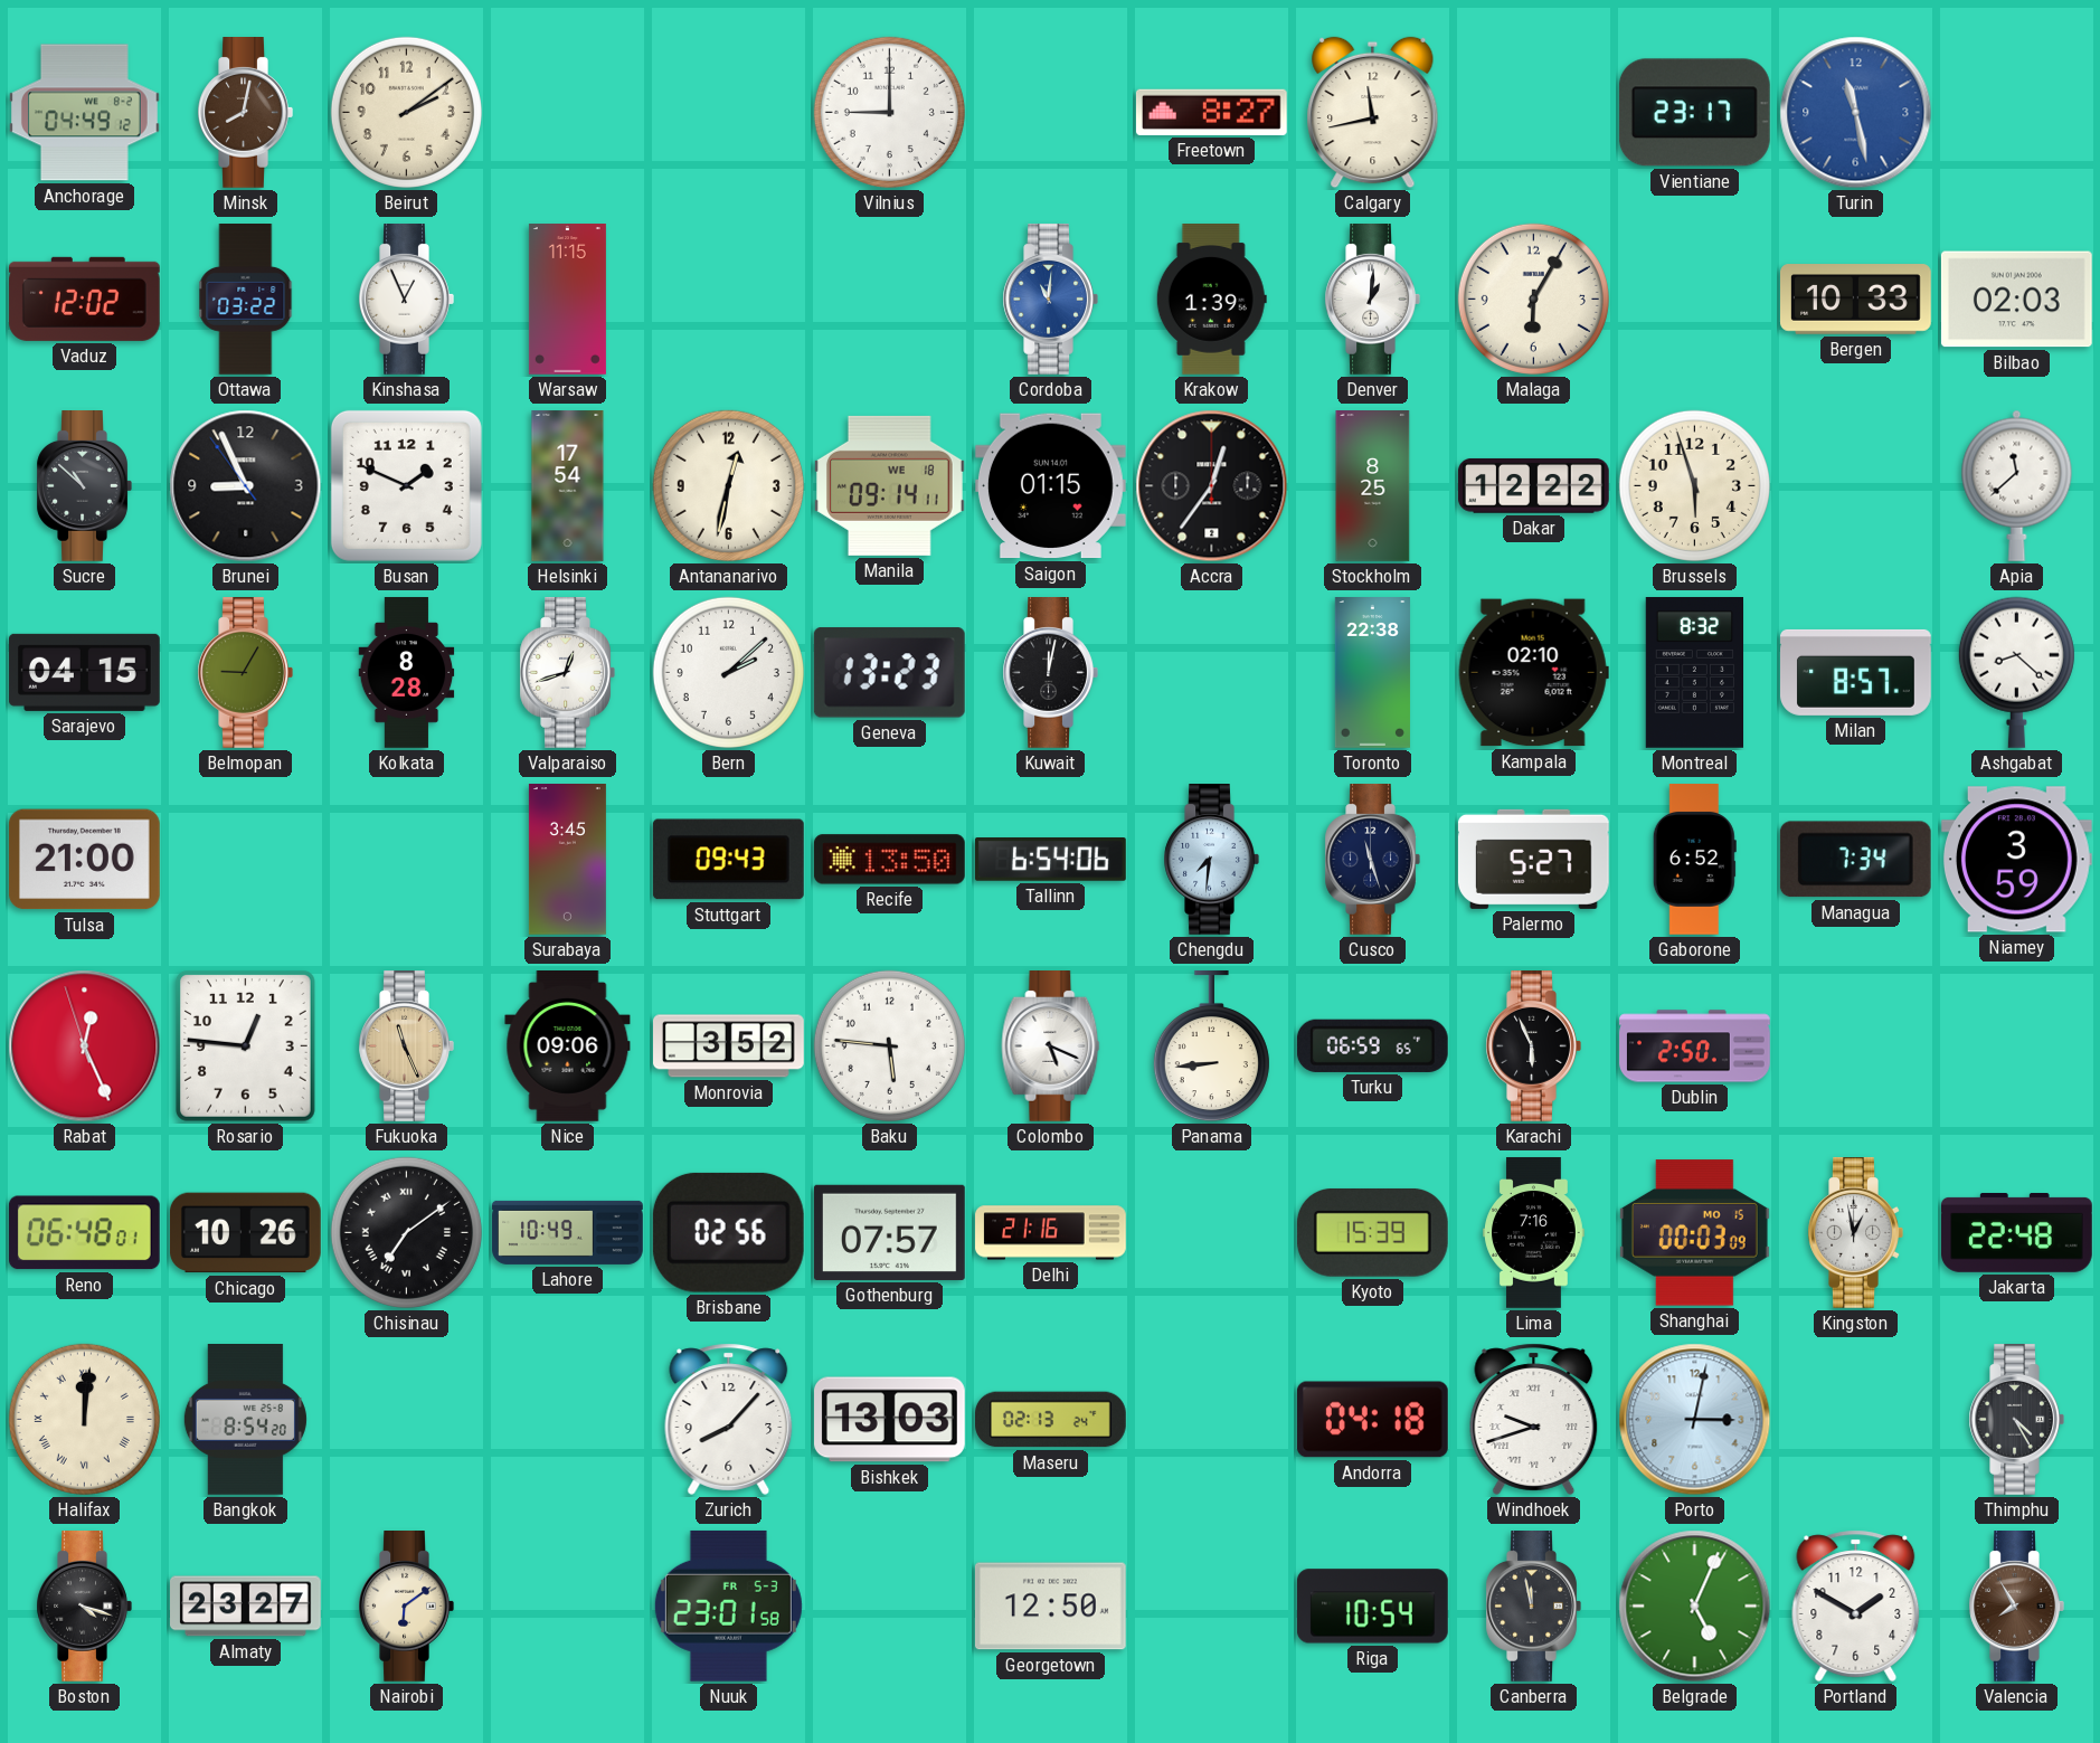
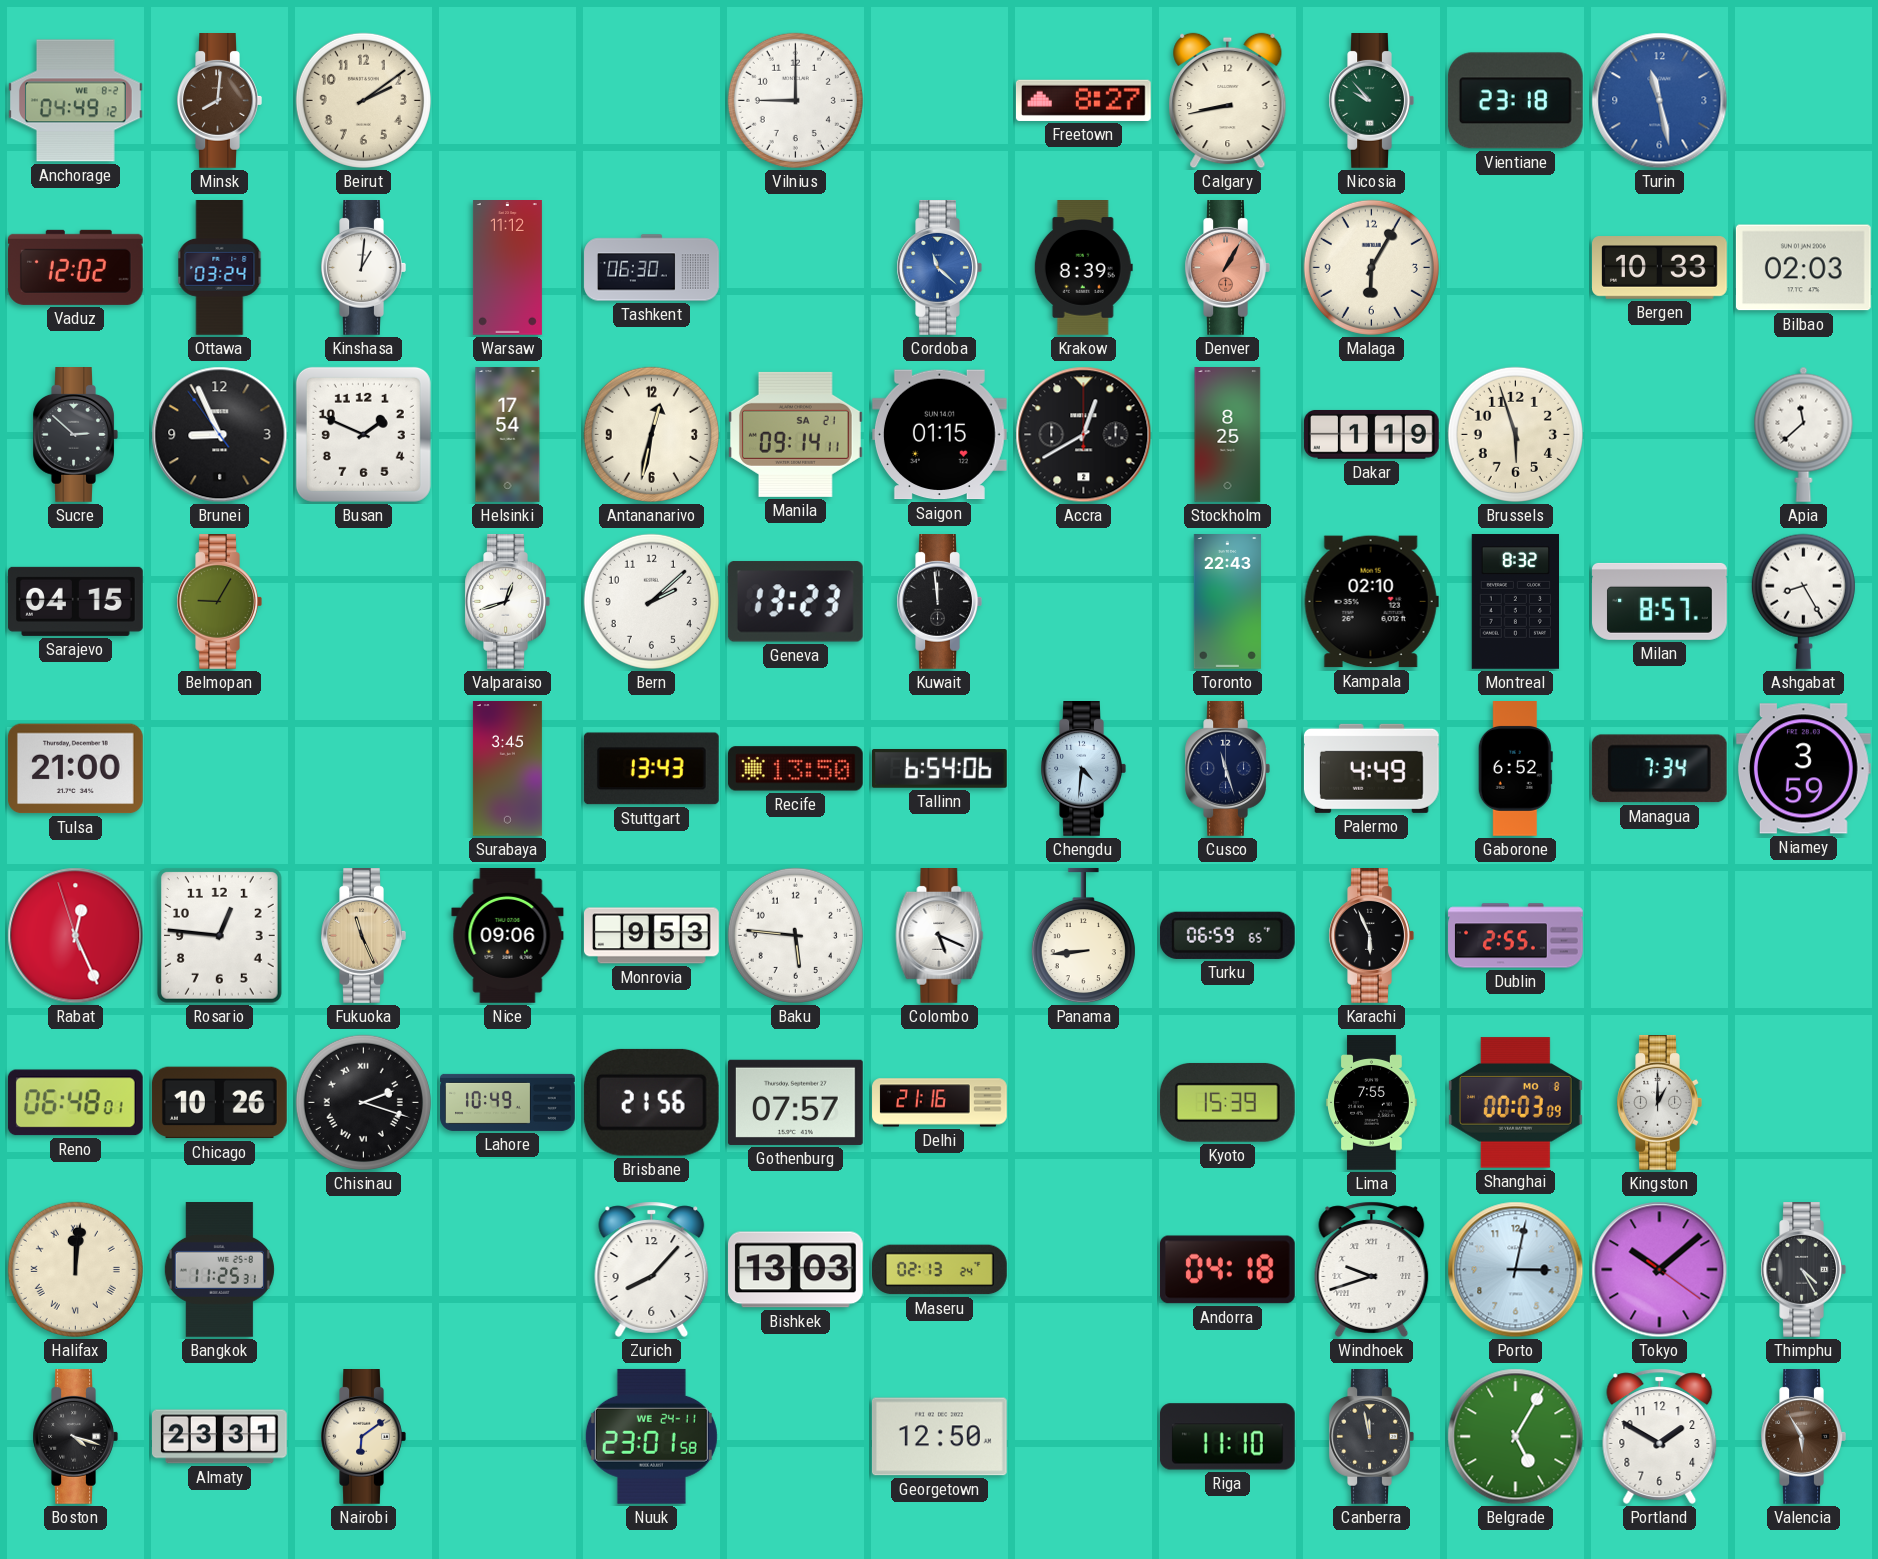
Minsk: 8:02 -> 8:01 (219, 101)
Calgary: 11:43 -> 8:43 (1228, 101)
Nicosia: none -> 9:53 (1371, 101)
Vientiane: 23:17 -> 23:18 (1515, 101)
Ottawa: 03:22 -> 03:24 (220, 268)
Kinshasa: 12:56 -> 1:01 (363, 268)
Warsaw: 11:15 -> 11:12 (507, 268)
Tashkent: none -> 06:30 (652, 268)
Cordoba: 11:01 -> 11:22 (939, 268)
Krakow: 1:39 -> 8:39 (1083, 268)
Denver: 1:01 -> 1:05 (1227, 268)
Denver dial: white -> salmon (1227, 268)
Sucre: 10:52 -> 2:52 (75, 435)
Manila date: WE 18 -> SA 21 (795, 434)
Accra: 12:36 -> 12:40 (1084, 435)
Dakar: 12:22 -> 1:19 (1371, 434)
Kolkata: 8:28 -> none (407, 673)
Kuwait: 12:02 -> 11:59 (939, 602)
Toronto: 22:38 -> 22:43 (1227, 602)
Ashgabat: 8:22 -> 8:25 (1803, 601)
Stuttgart: 09:43 -> 13:43 (651, 769)
Chengdu: 7:31 -> 4:31 (1083, 769)
Palermo: 5:27 -> 4:49 (1371, 768)
Monrovia: 3:52 -> 9:53 (652, 936)
Dublin: 2:50 -> 2:55 (1516, 936)
Chisinau: 7:09 -> 2:18 (363, 1102)
Brisbane: 02:56 -> 21:56 (651, 1102)
Lima: 7:16 -> 7:55 (1372, 1103)
Shanghai date: MO 15 -> MO 8 (1515, 1103)
Kingston: 12:58 -> 1:00 (1659, 1103)
Jakarta: 22:48 -> none (2017, 1233)
Bangkok: 8:54 -> 11:25 (219, 1270)
Tokyo: none -> 10:08 (1660, 1270)
Almaty: 23:27 -> 23:31 (220, 1437)
Nuuk date: FR 5-3 -> WE 24-11 (651, 1436)
Riga: 10:54 -> 11:10 (1227, 1437)
Belgrade: 5:04 -> 5:05 (1516, 1437)
Valencia: 7:55 -> 5:55 (1803, 1437)
